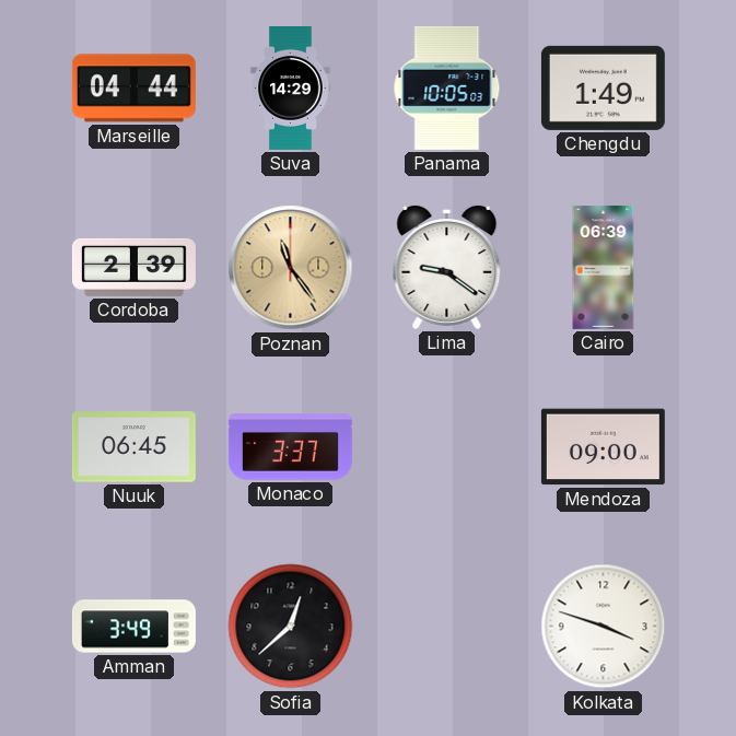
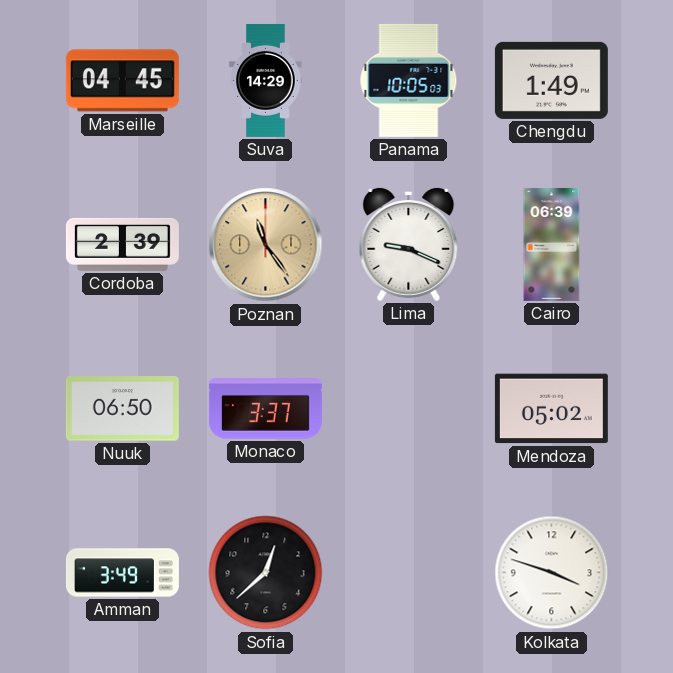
Marseille: 04:44 -> 04:45 (122, 81)
Lima: 9:21 -> 9:19 (409, 244)
Nuuk: 06:45 -> 06:50 (122, 409)
Mendoza: 09:00 -> 05:02 (551, 409)
